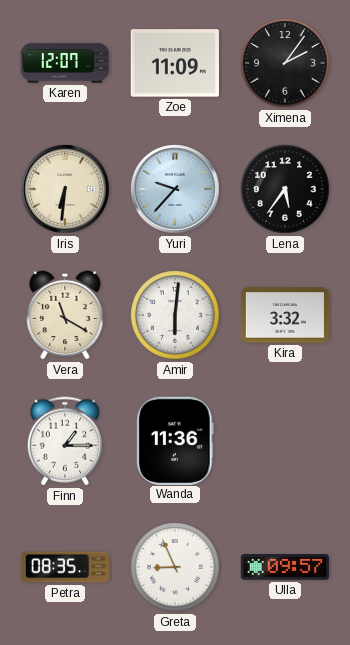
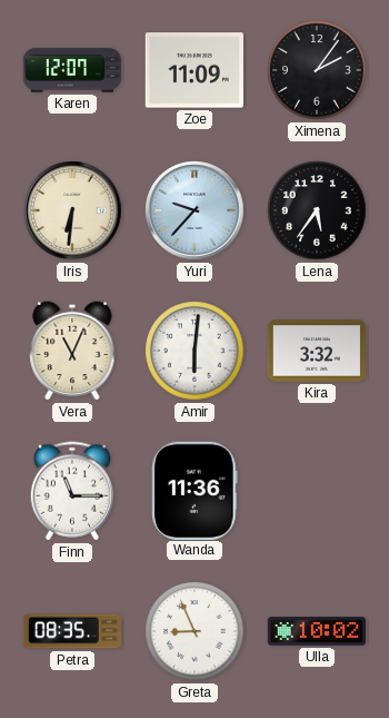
Vera: 11:20 -> 11:04 (72, 351)
Finn: 1:15 -> 11:15 (71, 491)
Ulla: 09:57 -> 10:02 (316, 631)
